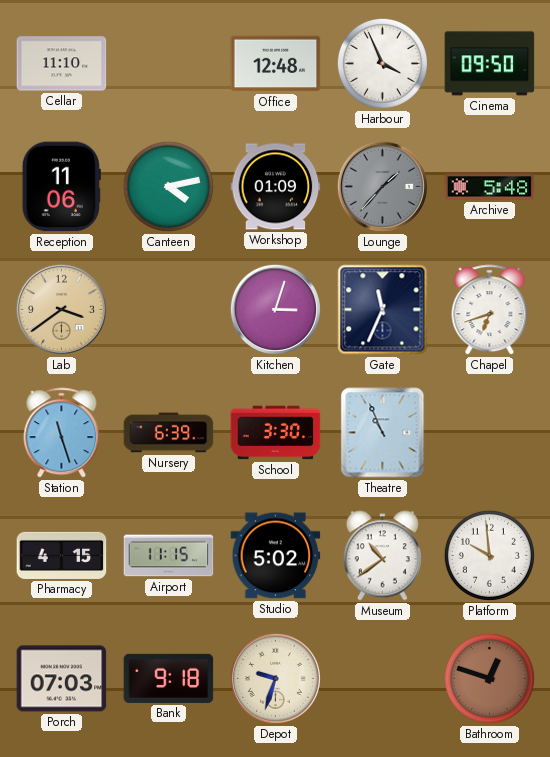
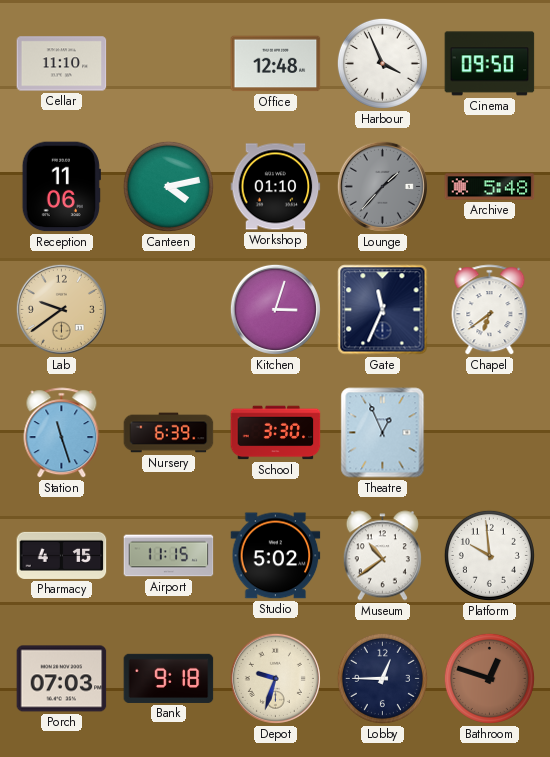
Workshop: 01:09 -> 01:10 (276, 187)
Lab: 3:39 -> 9:39 (61, 309)
Chapel: 6:42 -> 6:39 (490, 310)
Theatre: 10:56 -> 12:56 (383, 433)
Lobby: none -> 12:45 (382, 678)
